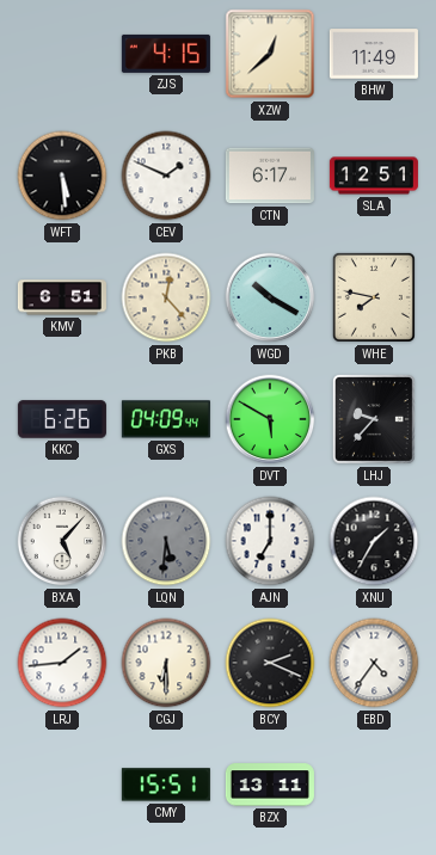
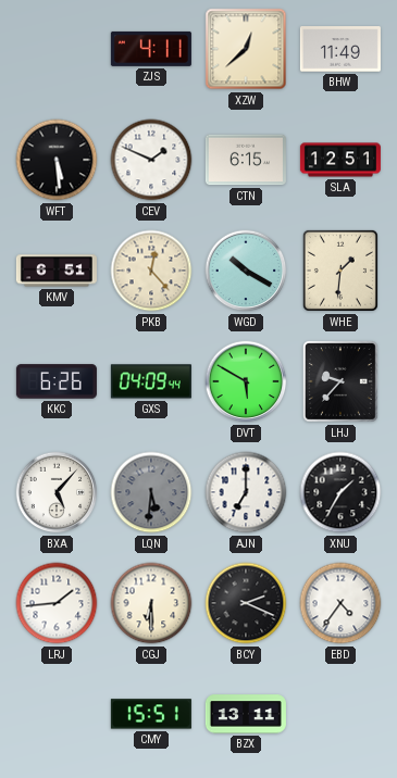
ZJS: 4:15 -> 4:11 (151, 49)
CTN: 6:17 -> 6:15 (246, 160)
WHE: 7:47 -> 1:31 (340, 271)
